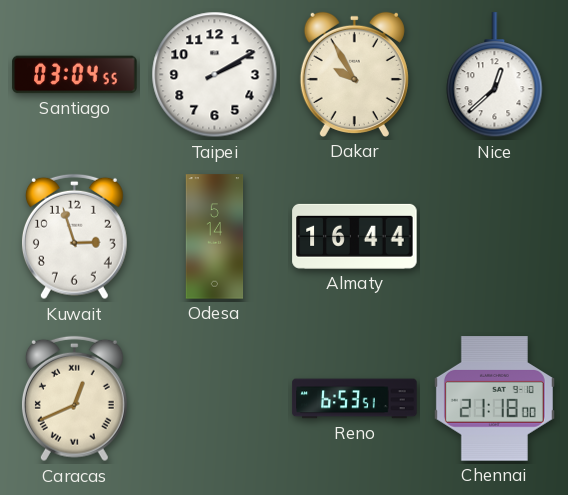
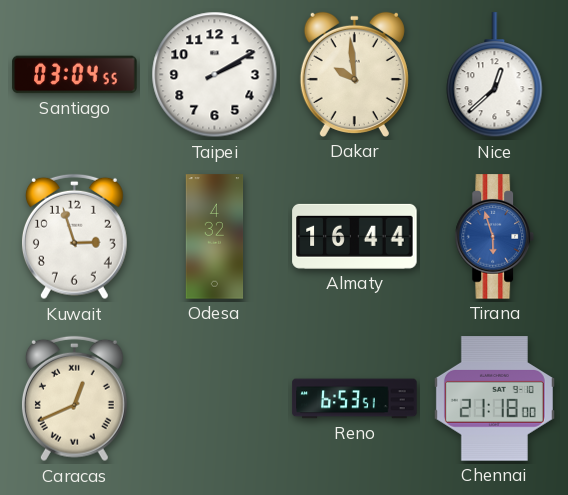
Dakar: 9:55 -> 9:59 (354, 74)
Odesa: 5:14 -> 4:32 (215, 237)
Tirana: none -> 5:57 (495, 237)
